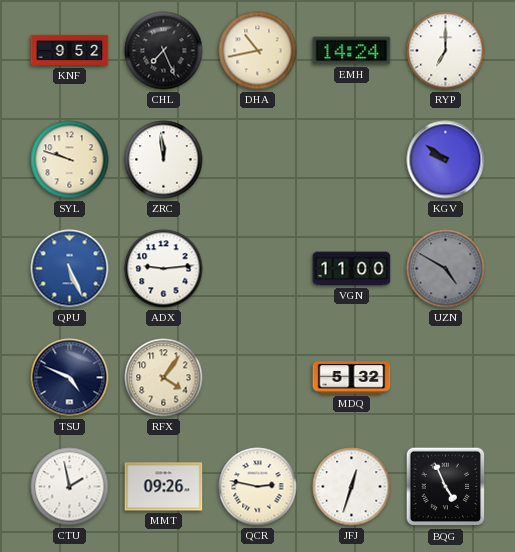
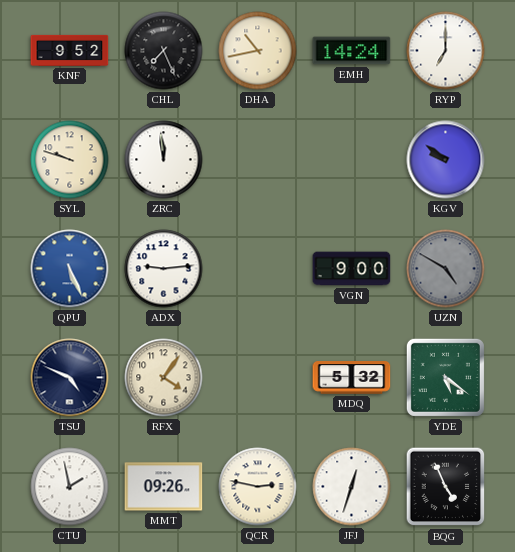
VGN: 11:00 -> 9:00 (352, 269)
YDE: none -> 5:21 (445, 377)
